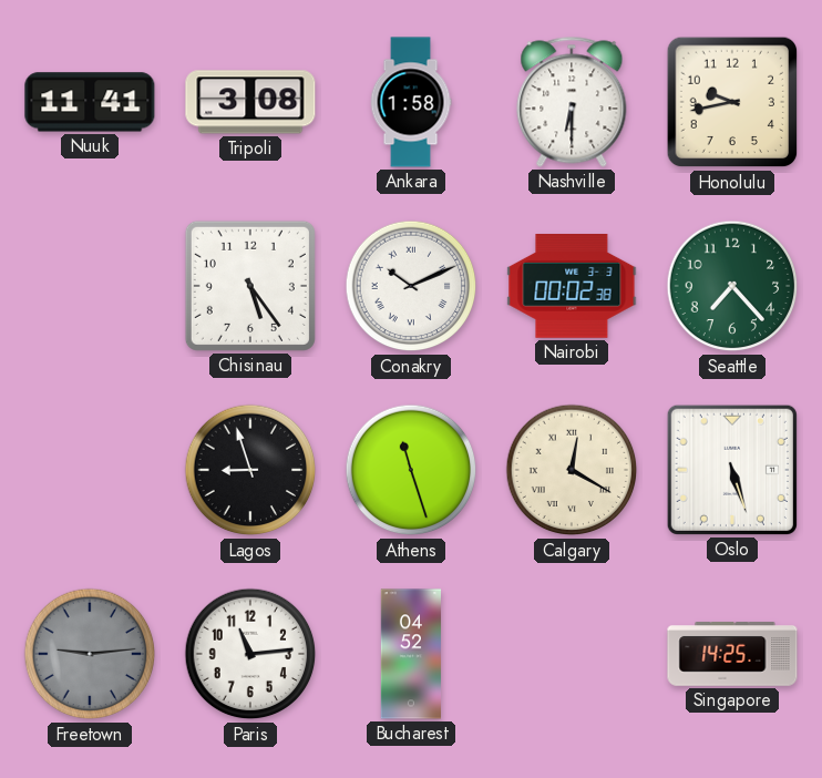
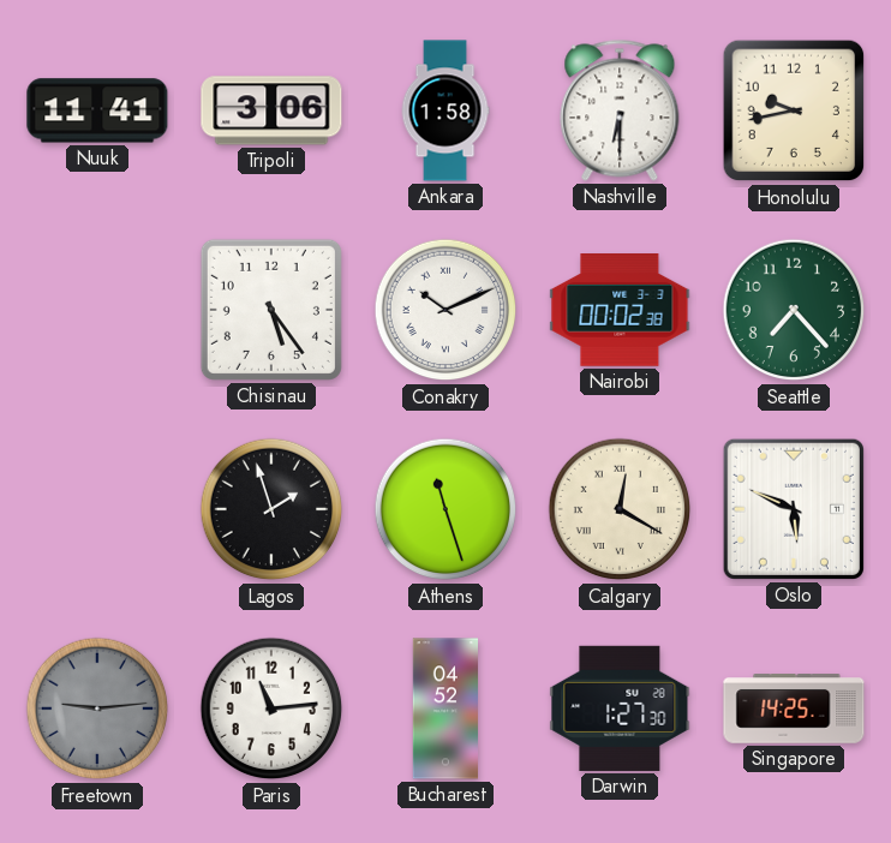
Tripoli: 3:08 -> 3:06 (271, 110)
Lagos: 8:57 -> 1:57 (271, 509)
Oslo: 5:27 -> 5:49 (794, 509)
Darwin: none -> 1:27 (620, 709)
